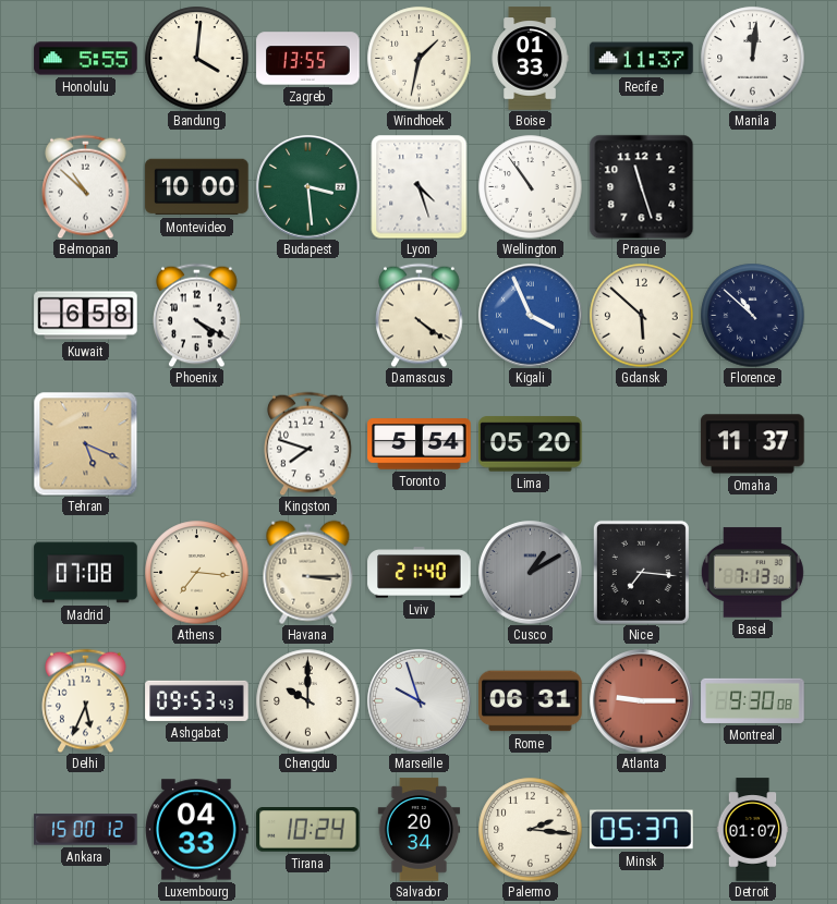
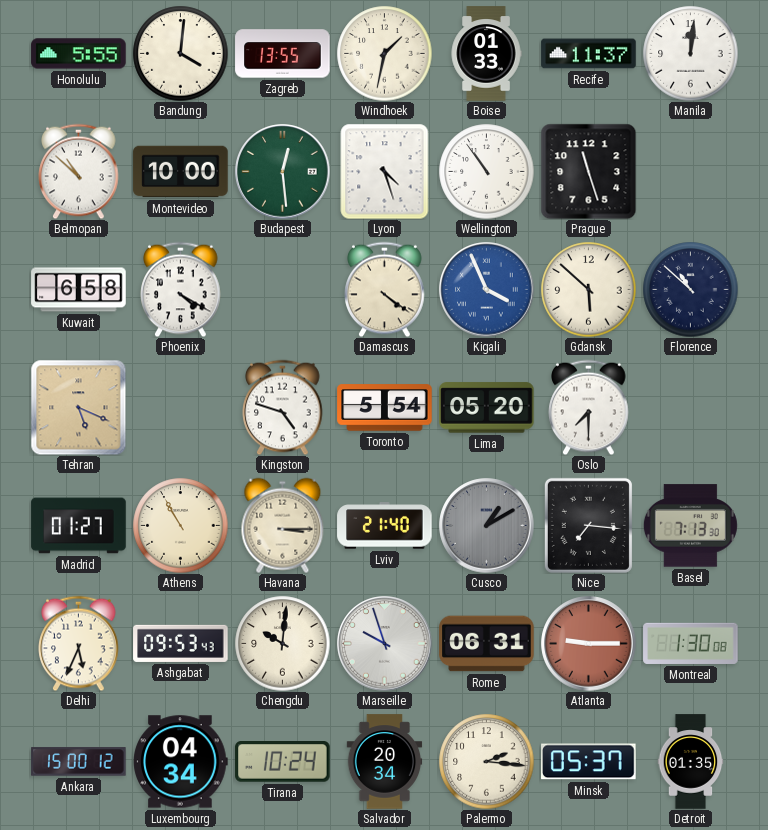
Budapest: 3:29 -> 12:29 (283, 172)
Kingston: 7:48 -> 4:48 (283, 407)
Oslo: none -> 7:30 (589, 407)
Omaha: 11:37 -> none (753, 444)
Madrid: 07:08 -> 01:27 (79, 526)
Athens: 7:16 -> 10:55 (180, 525)
Chengdu: 10:00 -> 10:01 (282, 643)
Montreal: 9:30 -> 1:30 (691, 643)
Luxembourg: 04:33 -> 04:34 (181, 762)
Detroit: 01:07 -> 01:35 (691, 762)
